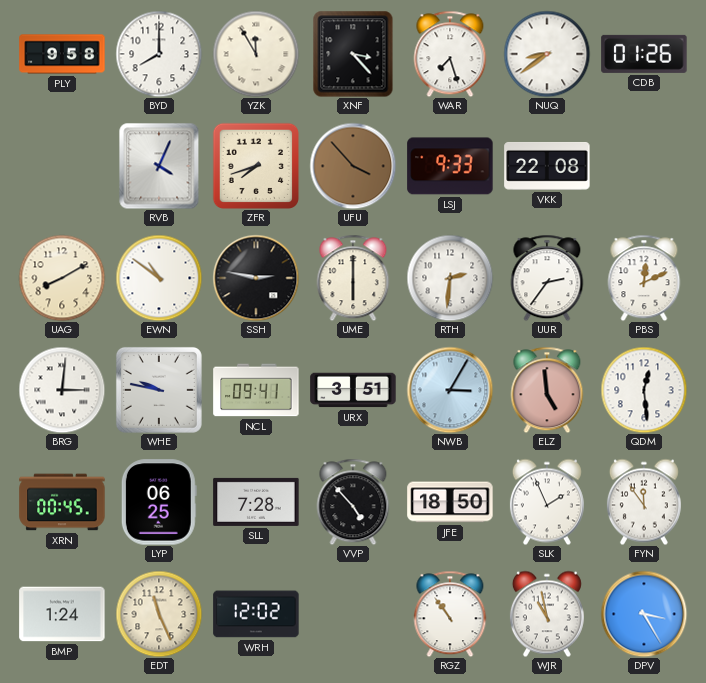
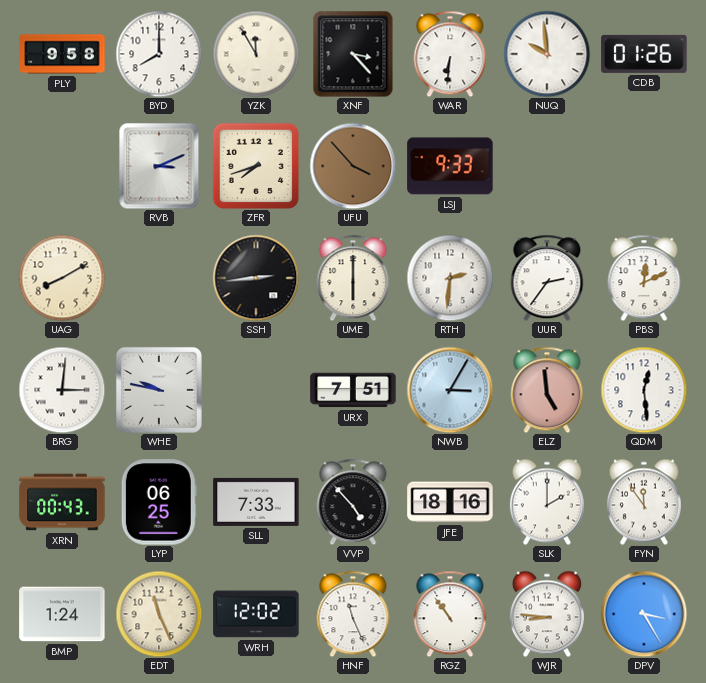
WAR: 7:27 -> 6:31 (450, 54)
NUQ: 8:39 -> 9:59 (547, 54)
RVB: 4:04 -> 3:11 (159, 166)
VKK: 22:08 -> none (547, 166)
EWN: 10:51 -> none (159, 278)
SSH: 2:47 -> 2:44 (256, 278)
NCL: 09:41 -> none (256, 390)
URX: 3:51 -> 7:51 (353, 390)
XRN: 00:45 -> 00:43 (62, 502)
SLL: 7:28 -> 7:33 (256, 502)
JFE: 18:50 -> 18:16 (450, 502)
SLK: 1:56 -> 2:00 (547, 502)
HNF: none -> 11:26 (353, 614)
WJR: 10:58 -> 8:46 (547, 614)
